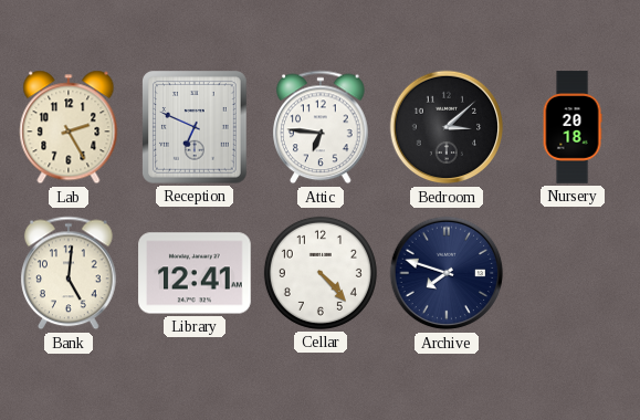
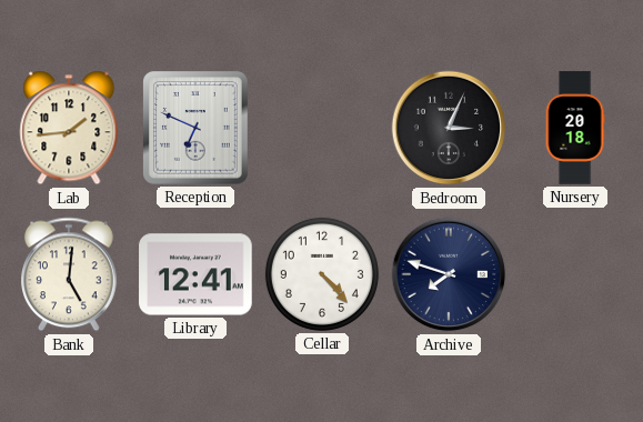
Lab: 2:25 -> 1:44 (69, 128)
Attic: 6:46 -> none (321, 127)
Bedroom: 3:08 -> 3:04 (449, 128)
